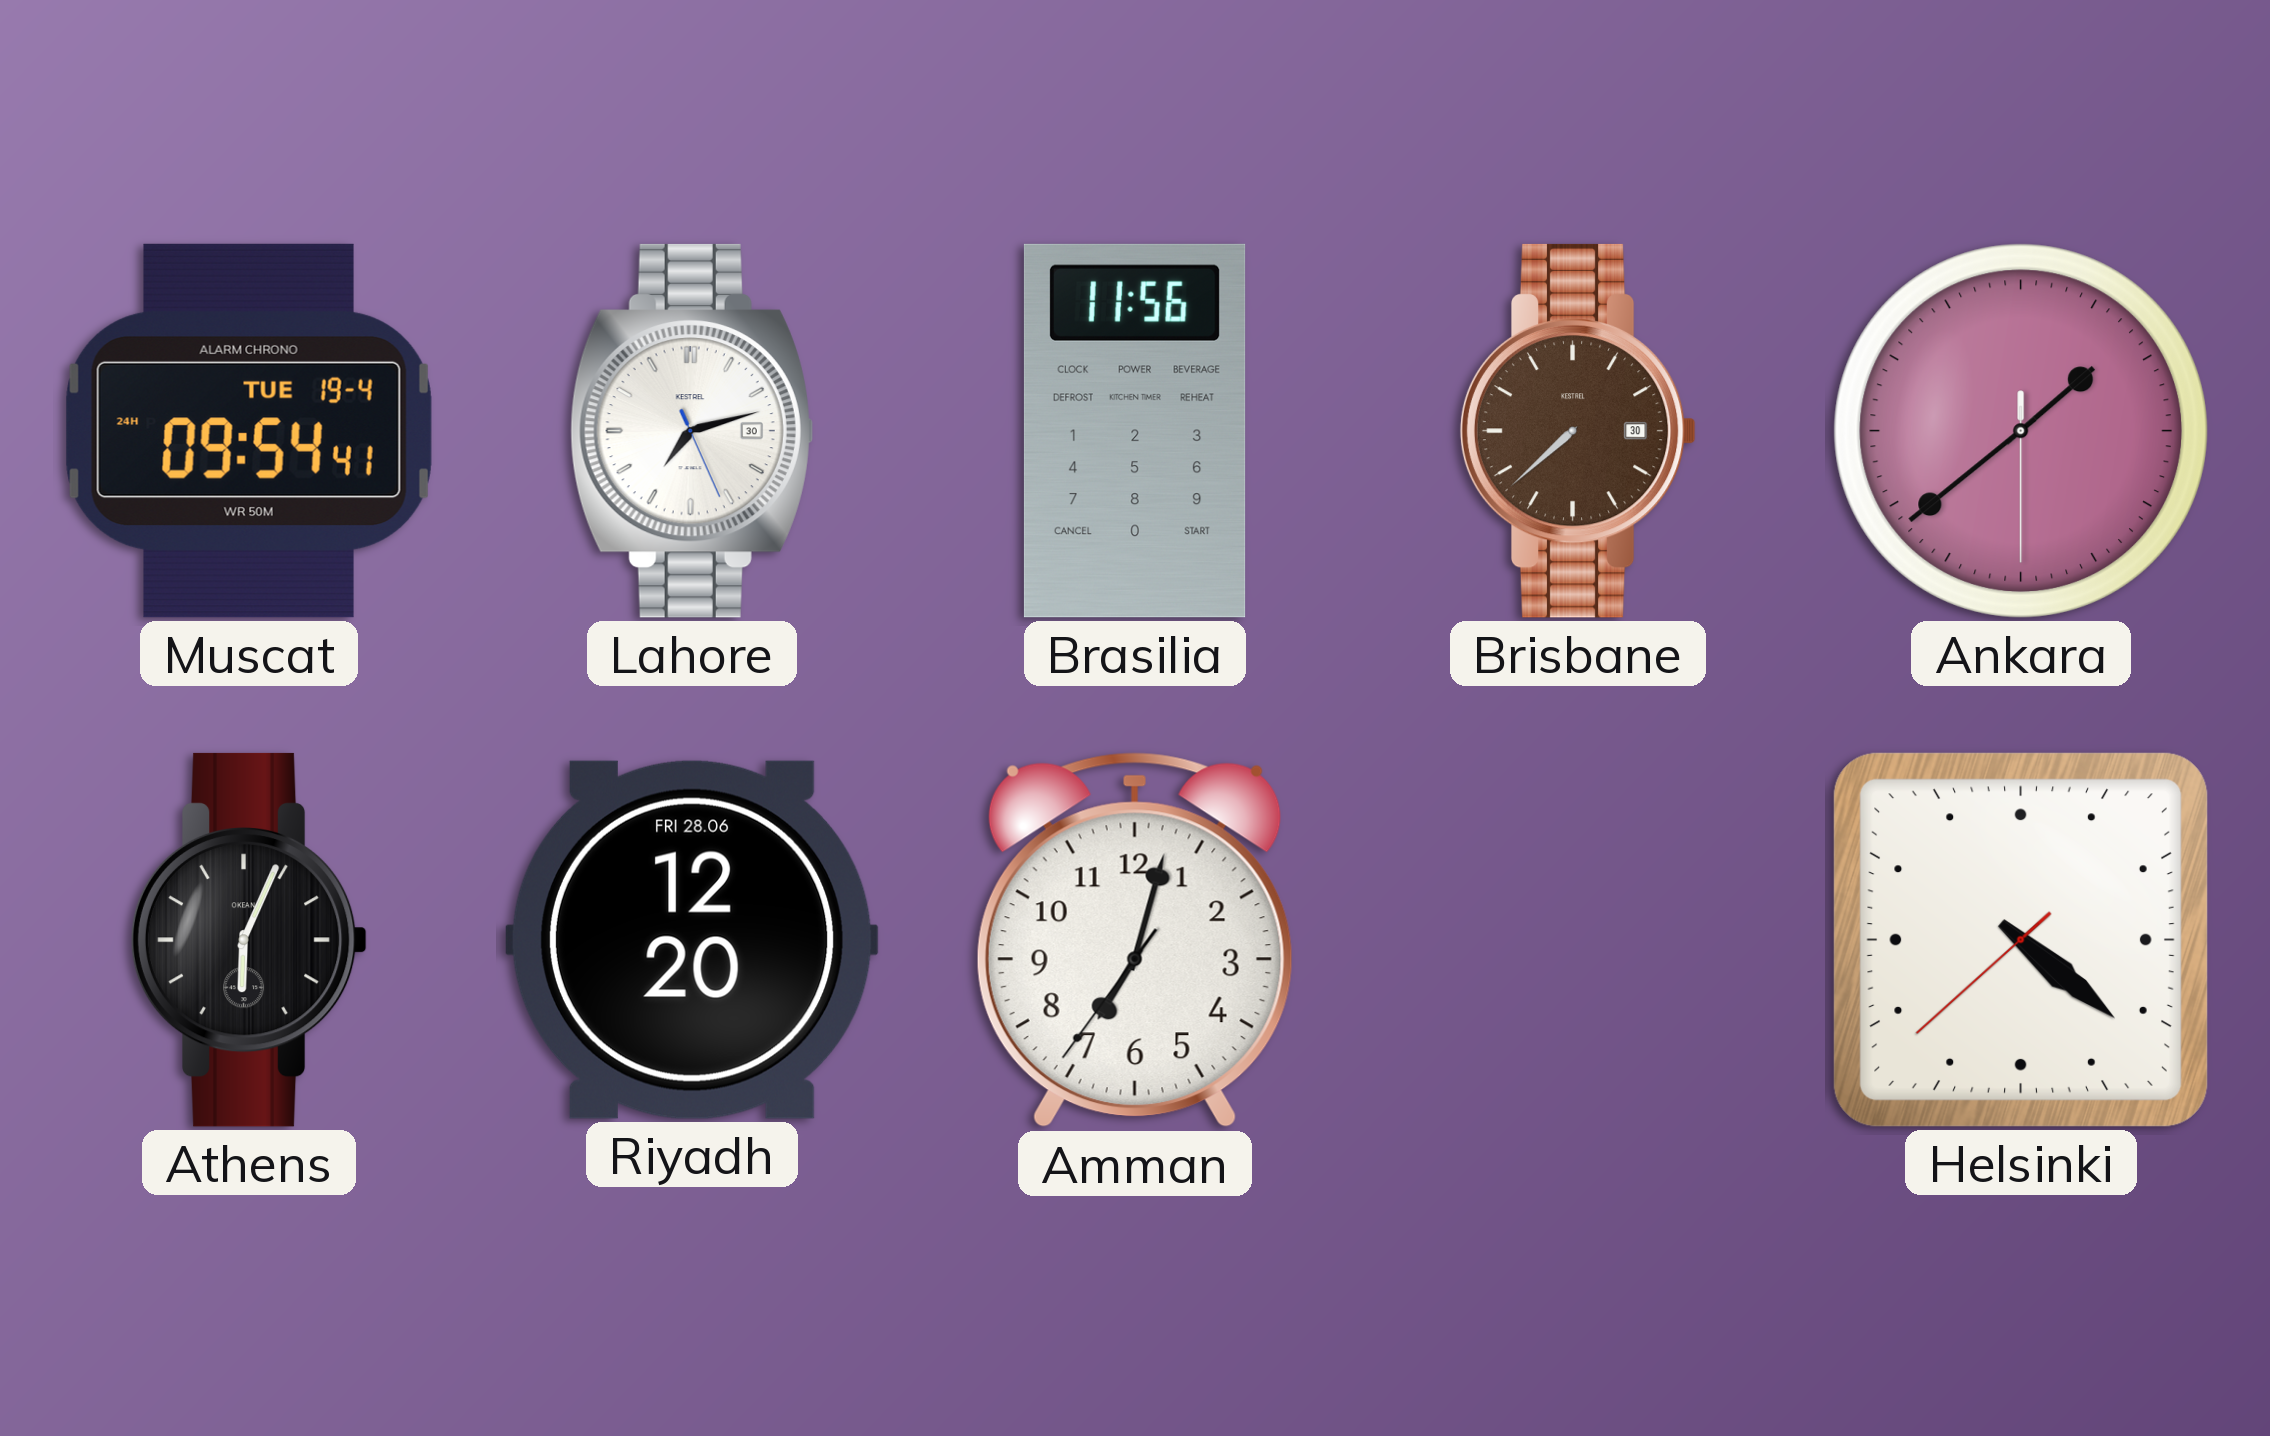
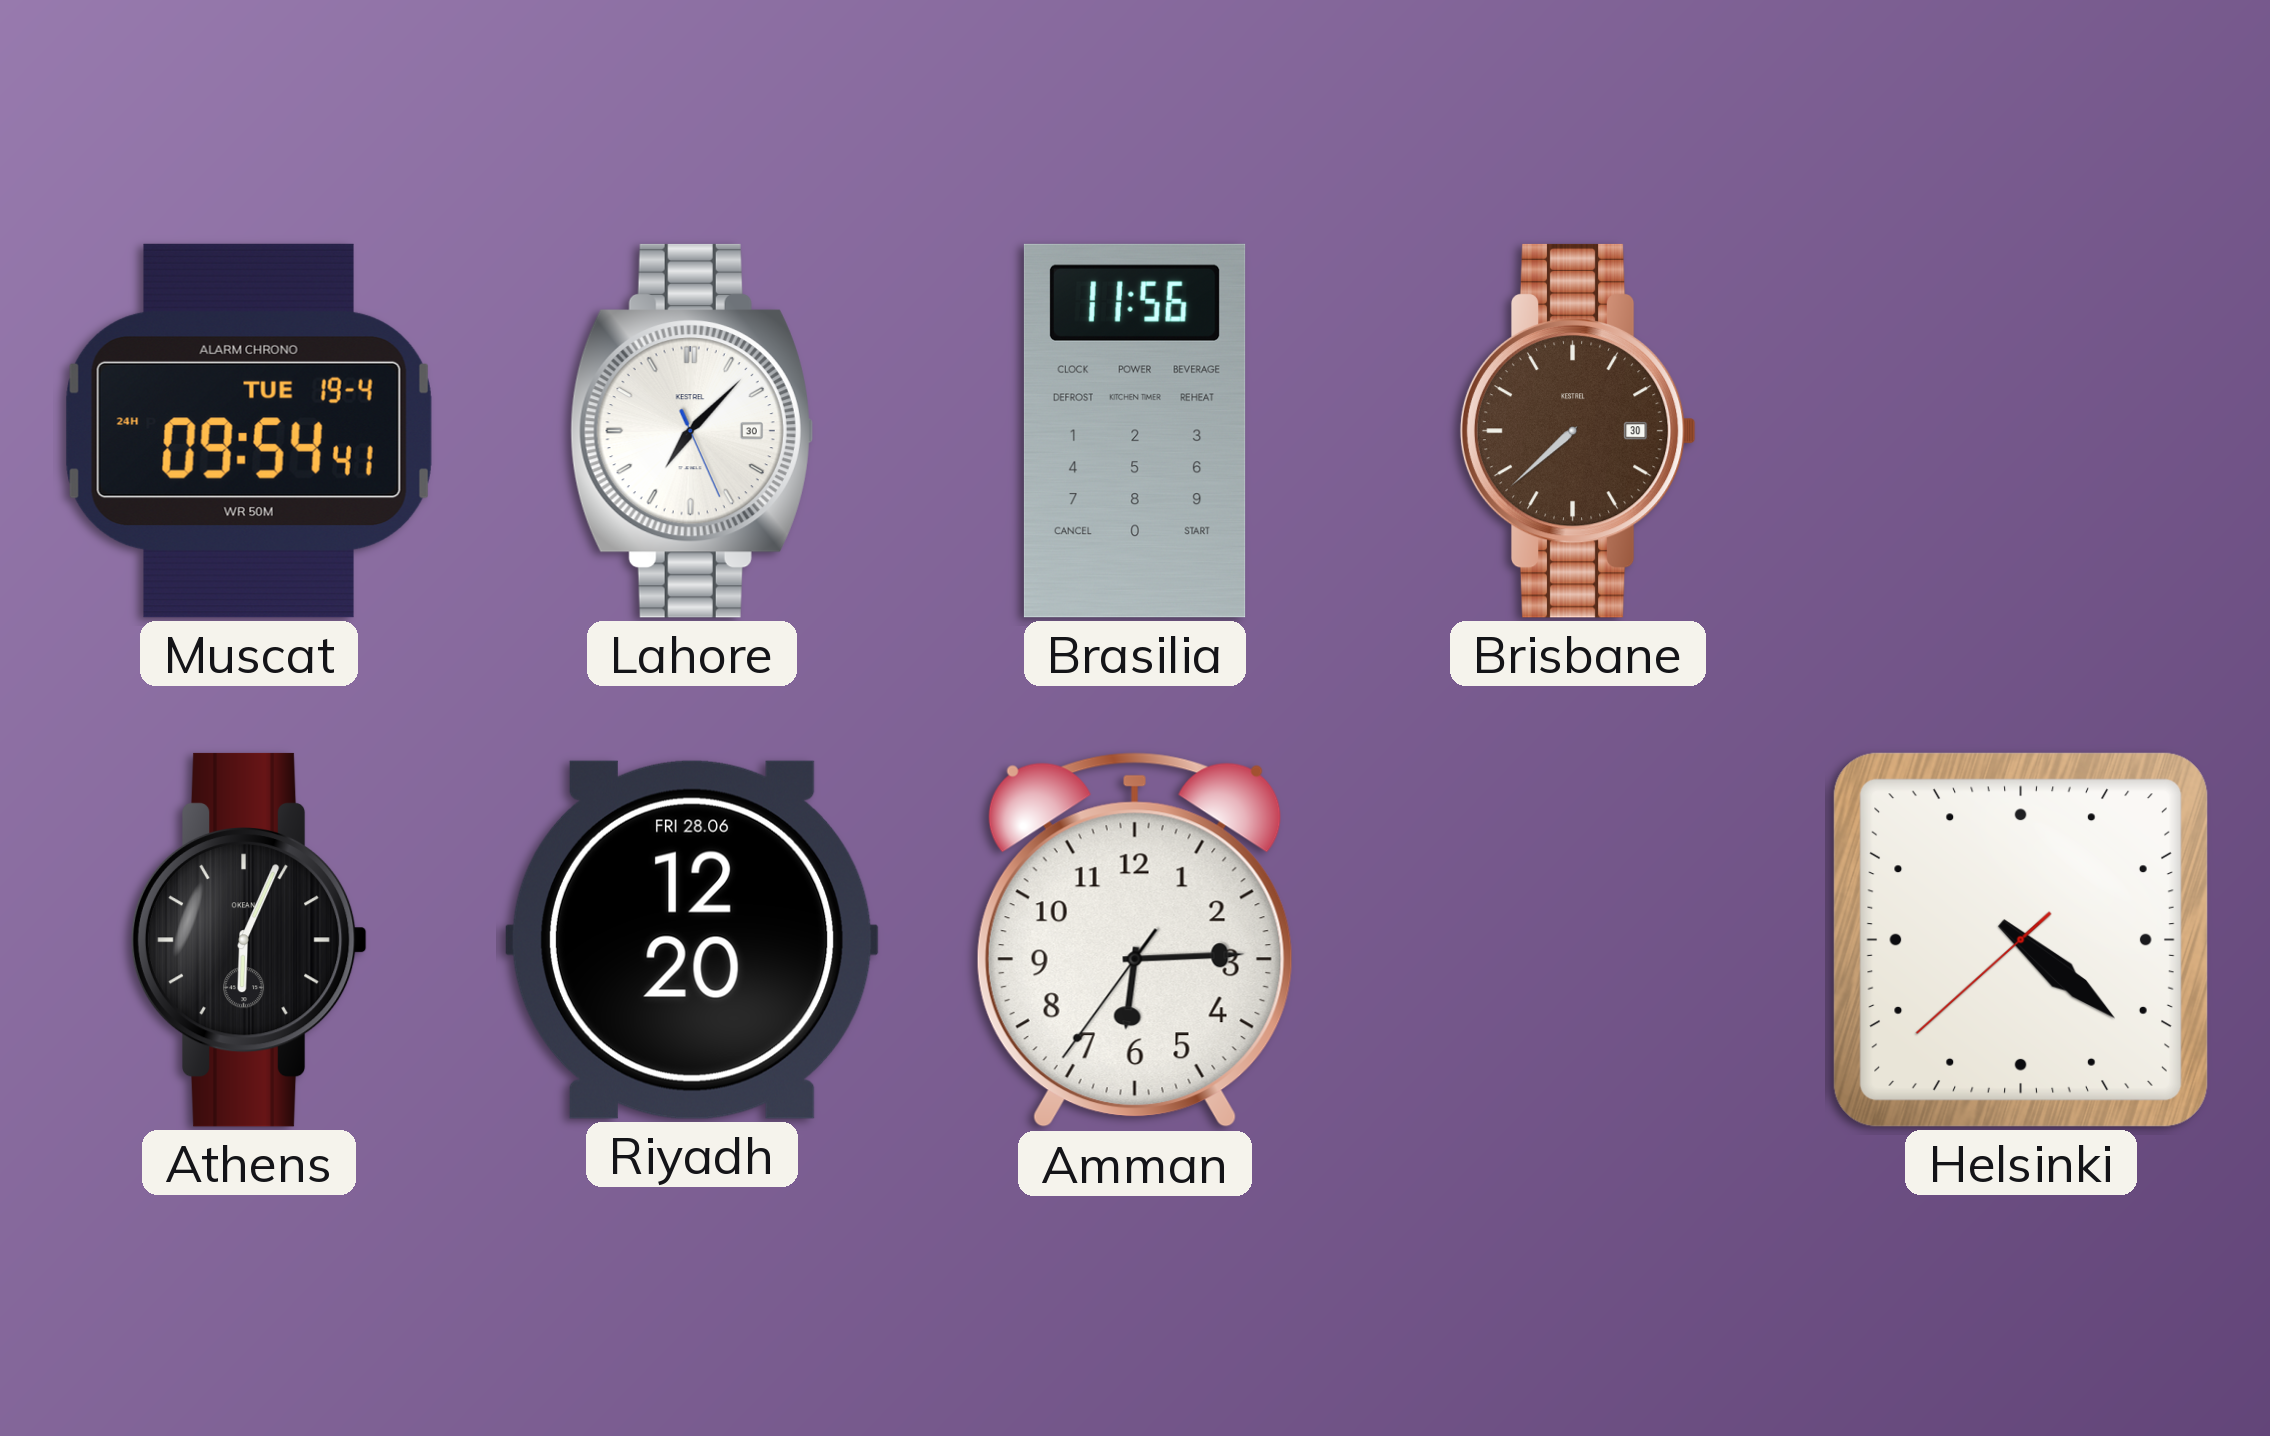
Lahore: 7:12 -> 7:07 (692, 431)
Ankara: 1:38 -> none (2021, 431)
Amman: 7:02 -> 6:14 (1135, 940)
